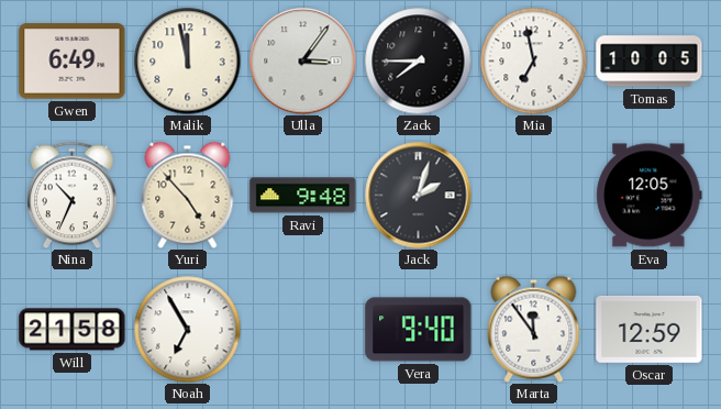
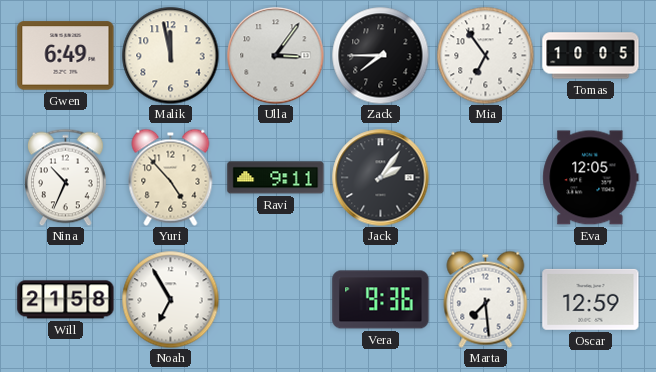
Mia: 6:58 -> 6:54 (485, 55)
Ravi: 9:48 -> 9:11 (276, 178)
Jack: 2:03 -> 2:06 (381, 178)
Vera: 9:40 -> 9:36 (381, 300)
Marta: 11:54 -> 7:29 (486, 299)
